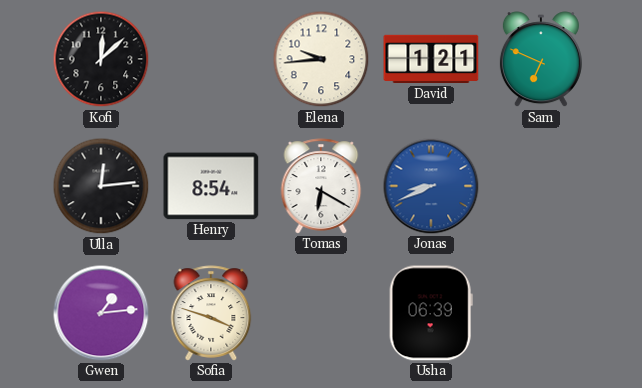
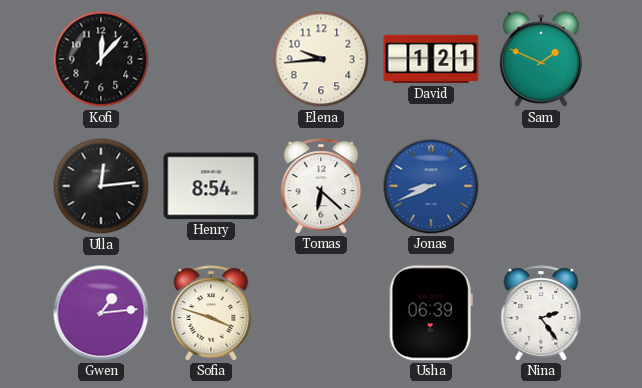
Kofi: 12:08 -> 12:07 (101, 59)
Sam: 6:49 -> 1:49 (541, 60)
Tomas: 6:20 -> 6:22 (321, 186)
Nina: none -> 2:24 (541, 313)
